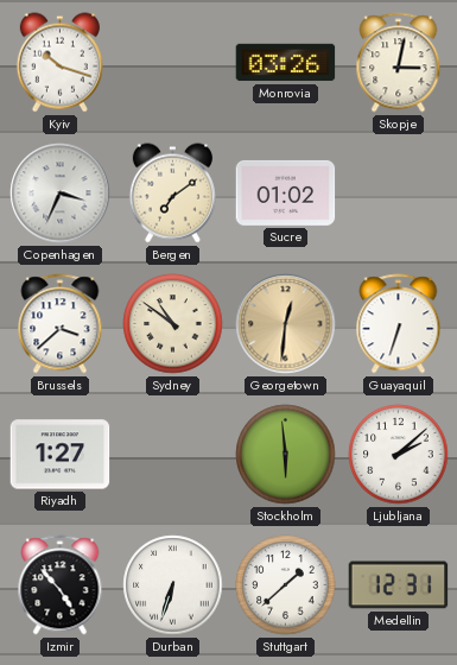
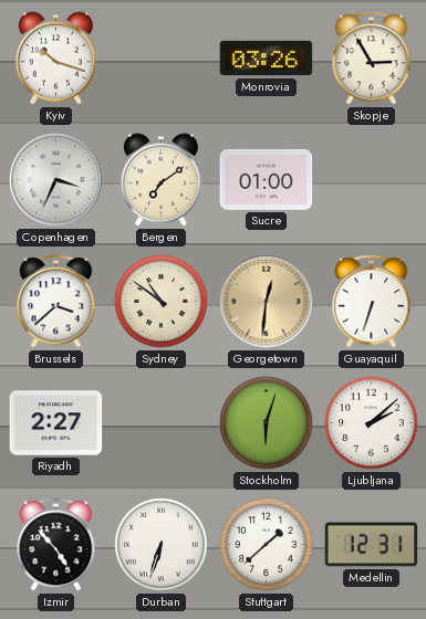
Skopje: 3:02 -> 2:55 (372, 59)
Sucre: 01:02 -> 01:00 (267, 179)
Riyadh: 1:27 -> 2:27 (56, 423)
Stockholm: 5:59 -> 6:03 (267, 423)
